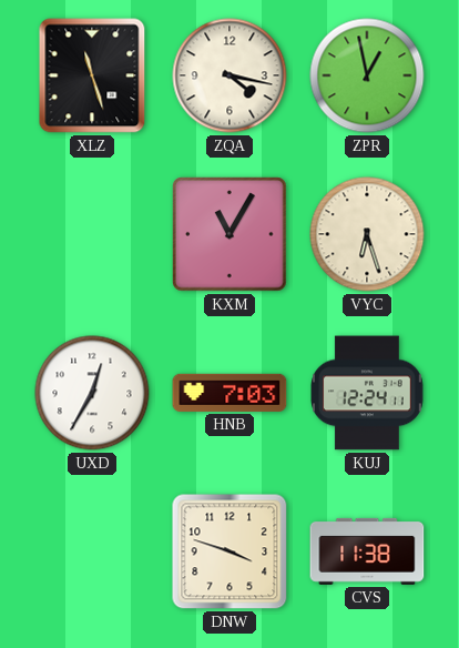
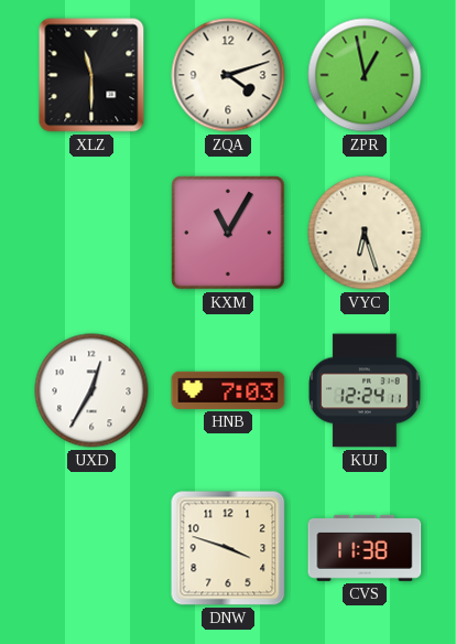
XLZ: 11:27 -> 11:30 (91, 75)
ZQA: 4:17 -> 4:12 (228, 75)
